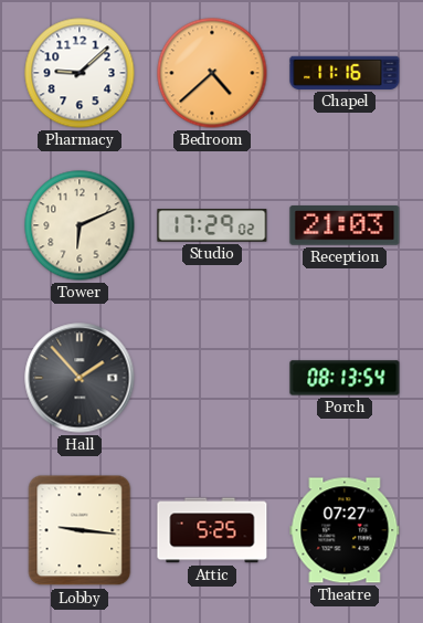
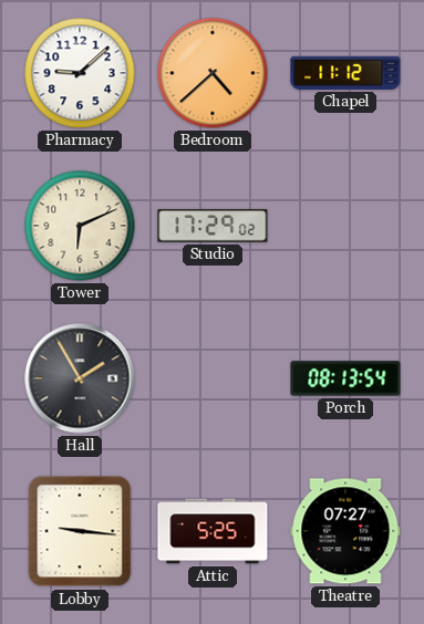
Chapel: 11:16 -> 11:12 (345, 73)
Reception: 21:03 -> none (345, 226)
Hall: 1:53 -> 1:55 (80, 378)
